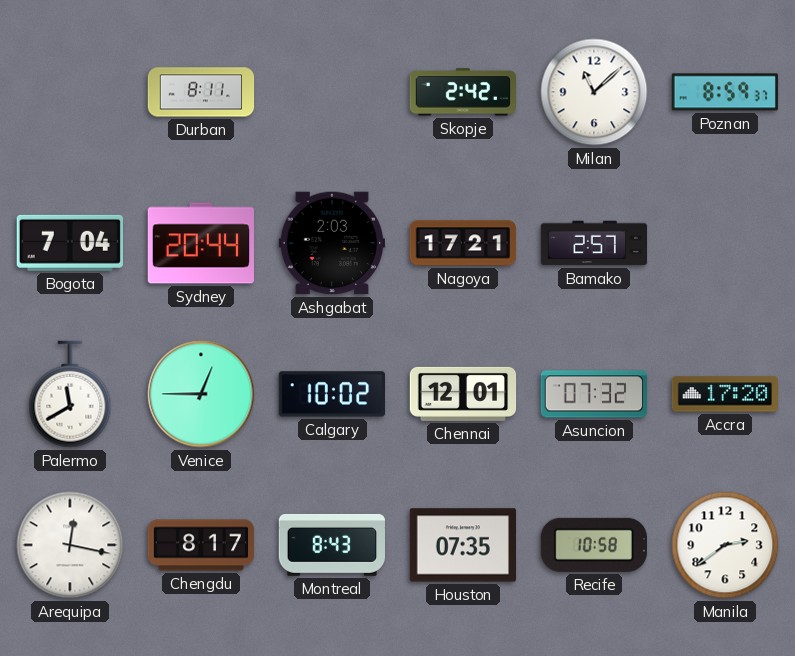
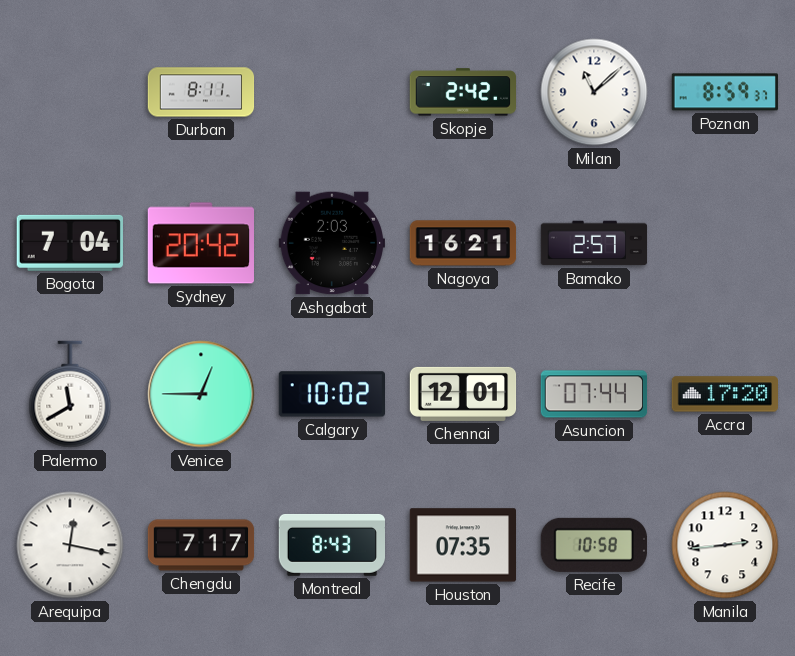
Sydney: 20:44 -> 20:42 (200, 243)
Nagoya: 17:21 -> 16:21 (463, 243)
Asuncion: 07:32 -> 07:44 (594, 394)
Chengdu: 8:17 -> 7:17 (201, 545)
Manila: 2:39 -> 2:44 (725, 545)
